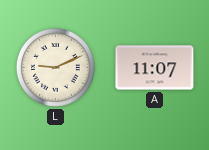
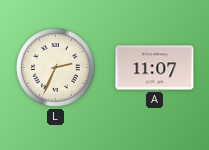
L: 9:11 -> 2:34 (55, 67)
